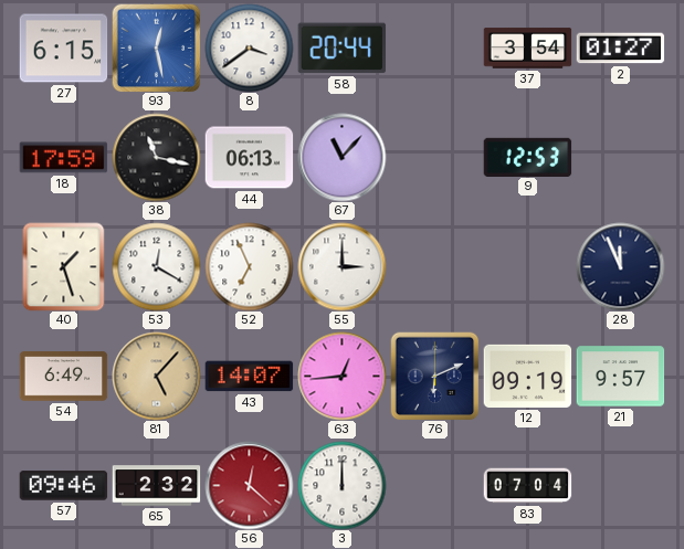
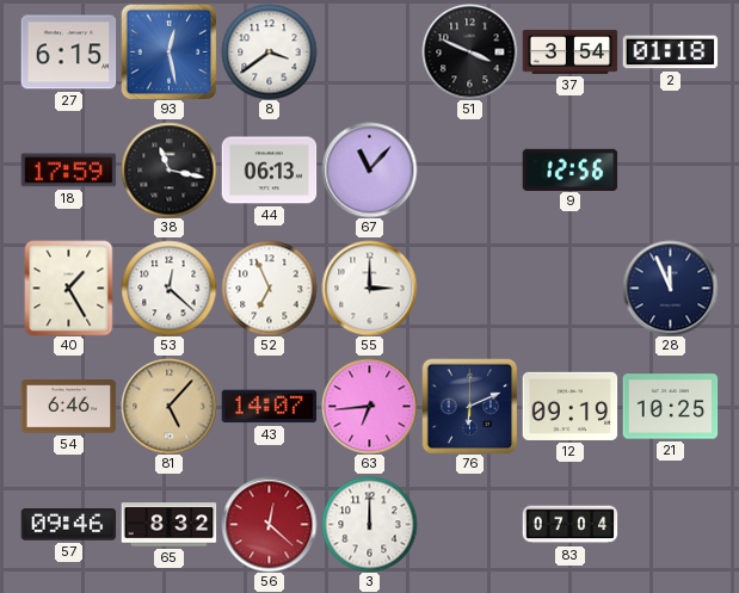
58: 20:44 -> none (341, 49)
51: none -> 3:49 (469, 51)
2: 01:27 -> 01:18 (670, 52)
9: 12:53 -> 12:56 (569, 169)
40: 1:27 -> 1:25 (69, 288)
53: 12:20 -> 12:22 (168, 288)
54: 6:49 -> 6:46 (68, 407)
63: 12:44 -> 6:44 (369, 406)
21: 9:57 -> 10:25 (670, 407)
65: 2:32 -> 8:32 (168, 525)
